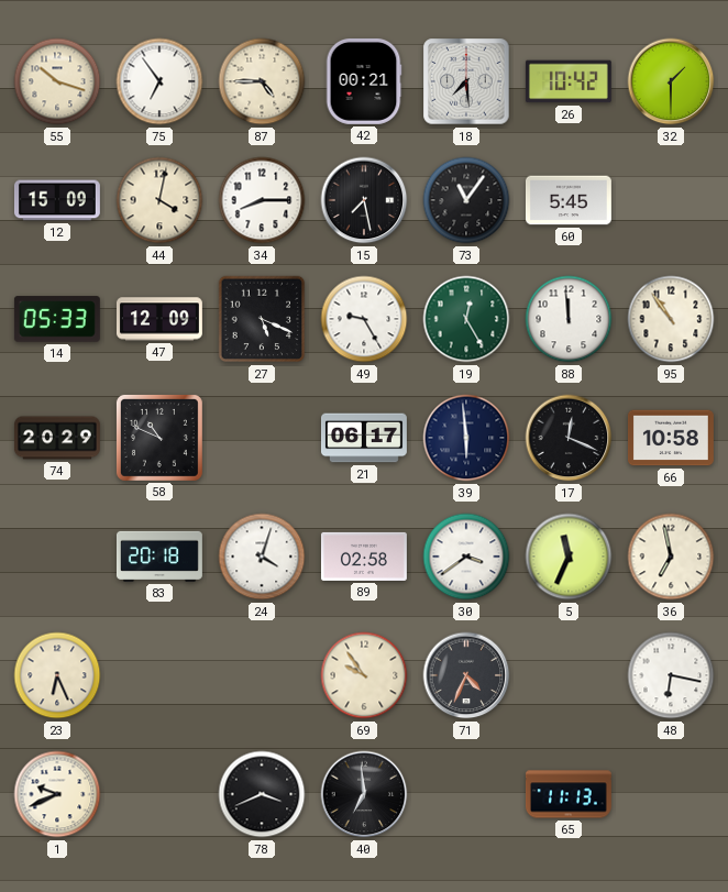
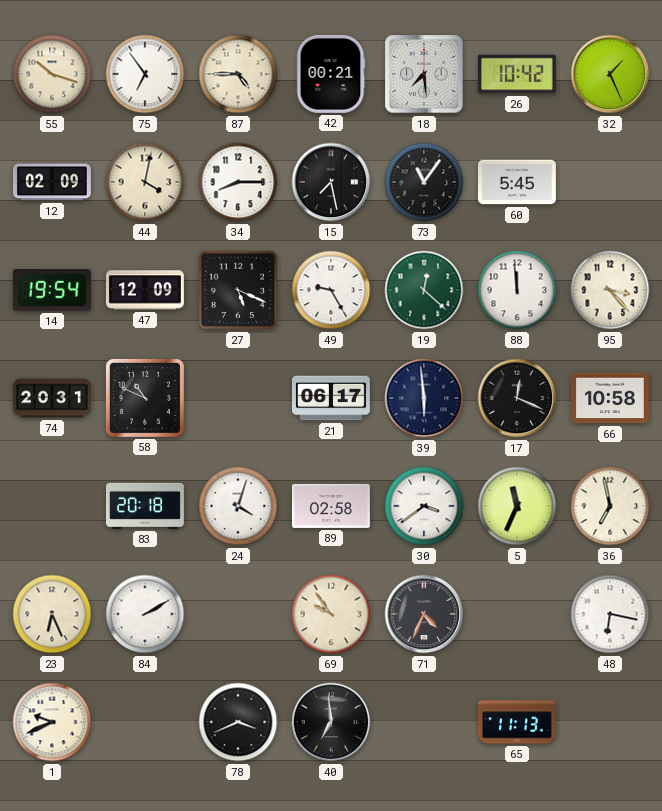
32: 1:30 -> 1:26 (610, 74)
12: 15:09 -> 02:09 (52, 182)
14: 05:33 -> 19:54 (52, 290)
19: 12:25 -> 12:22 (424, 290)
95: 10:54 -> 3:23 (610, 290)
74: 20:29 -> 20:31 (52, 398)
84: none -> 2:10 (145, 614)
